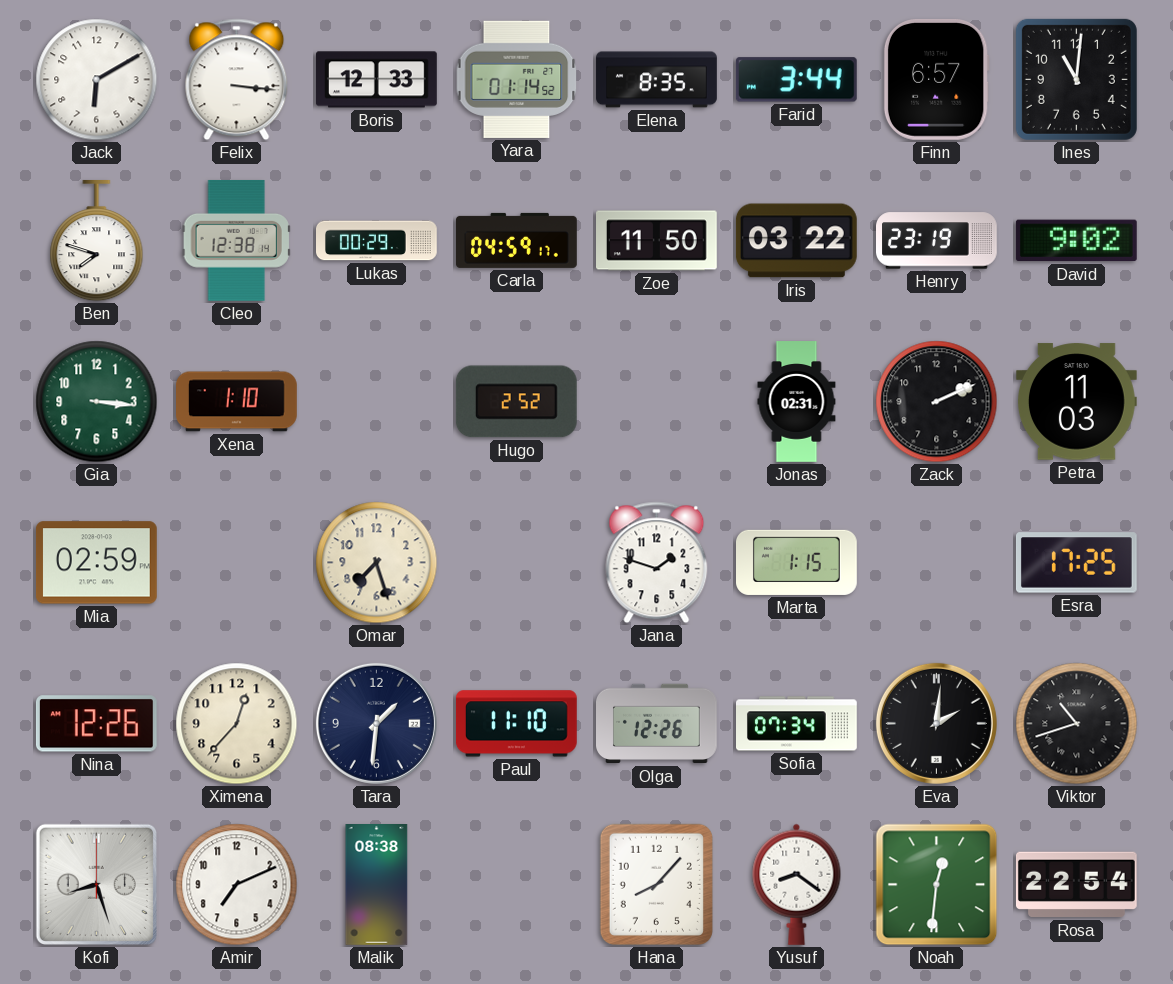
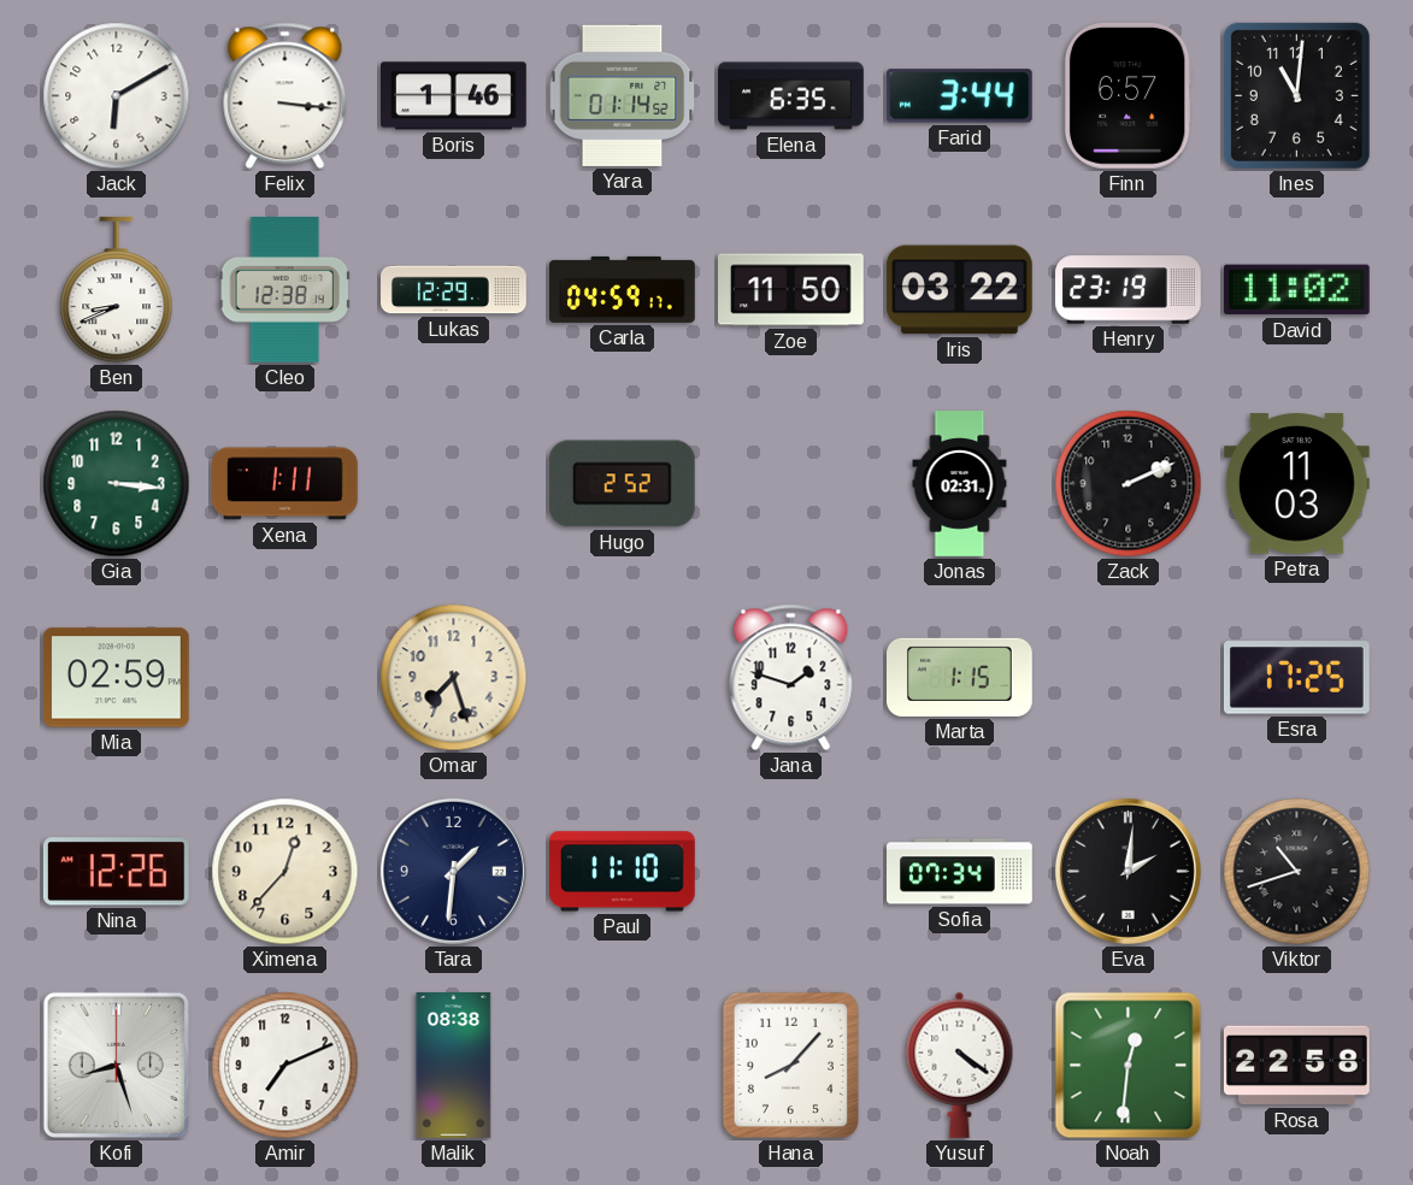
Boris: 12:33 -> 1:46 (454, 96)
Elena: 8:35 -> 6:35 (791, 96)
Ben: 7:48 -> 8:41 (117, 290)
Lukas: 00:29 -> 12:29 (454, 290)
David: 9:02 -> 11:02 (1296, 290)
Xena: 1:10 -> 1:11 (285, 484)
Olga: 12:26 -> none (657, 724)
Yusuf: 8:21 -> 4:21 (960, 1065)
Rosa: 22:54 -> 22:58 (1296, 1066)
